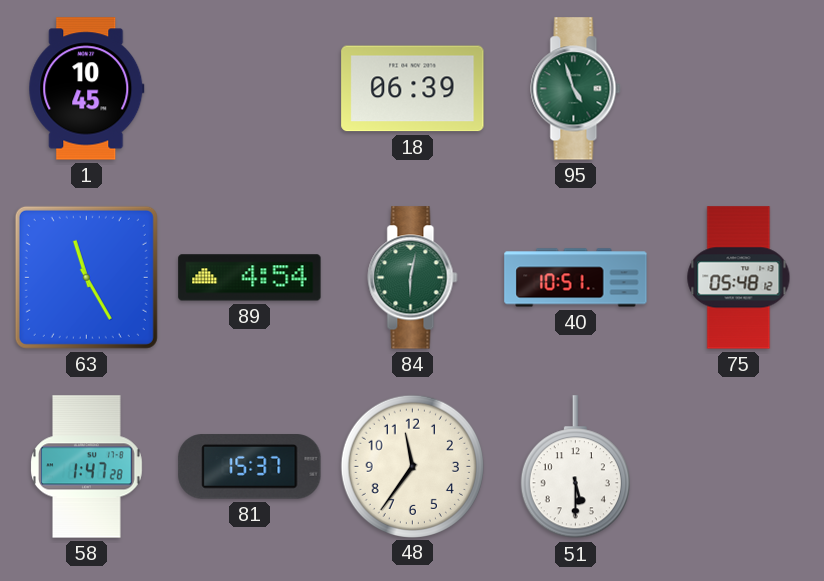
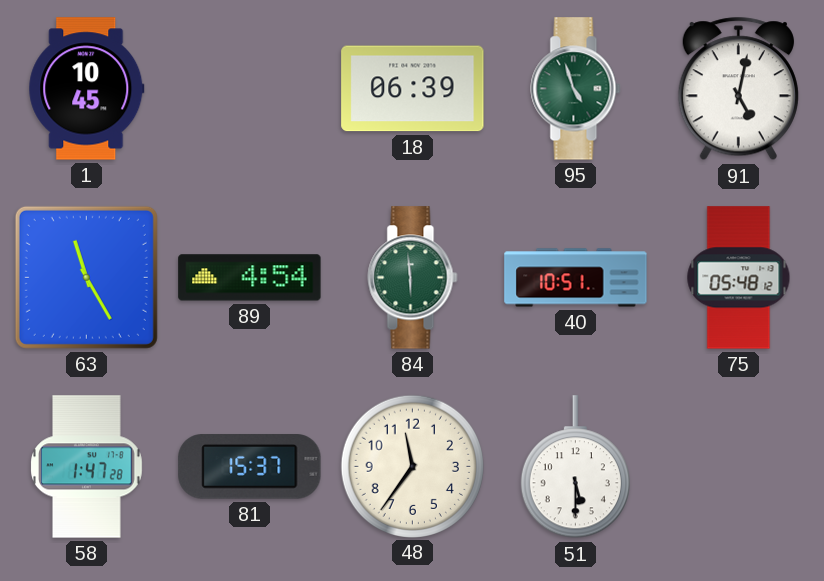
91: none -> 5:02 (738, 89)
84: 6:02 -> 5:59 (413, 278)
